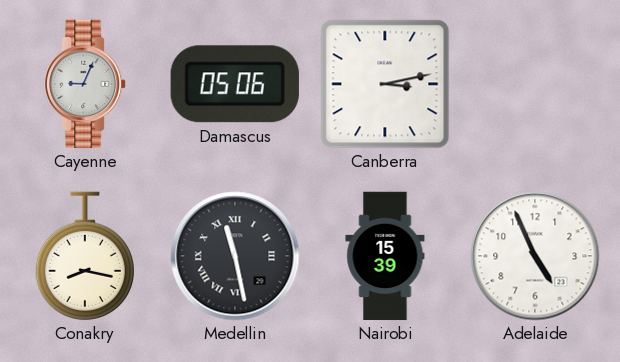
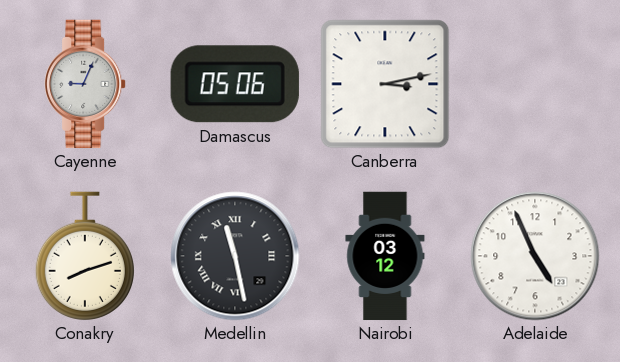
Conakry: 8:17 -> 8:12 (85, 256)
Nairobi: 15:39 -> 03:12 (385, 256)
